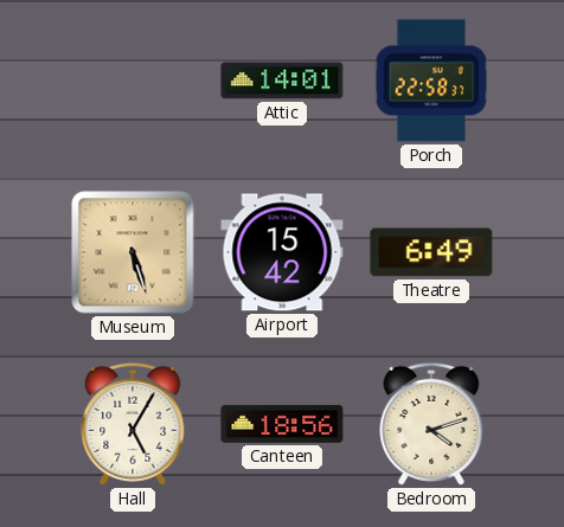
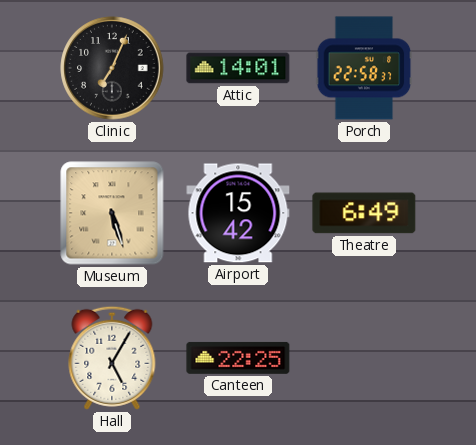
Clinic: none -> 7:04 (112, 68)
Canteen: 18:56 -> 22:25 (238, 358)
Bedroom: 4:12 -> none (431, 424)
